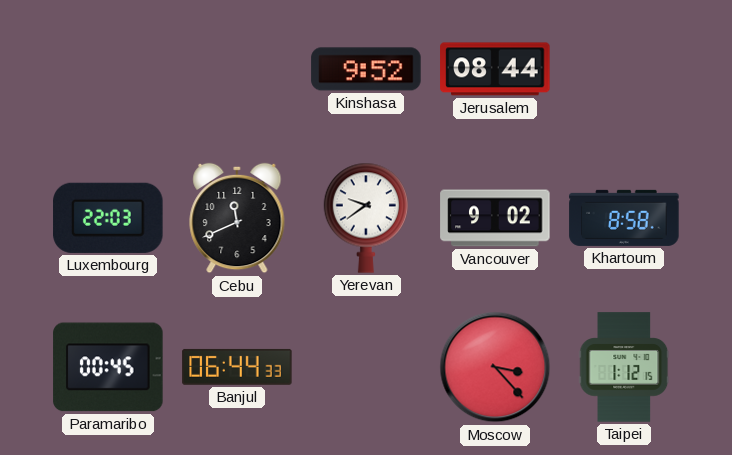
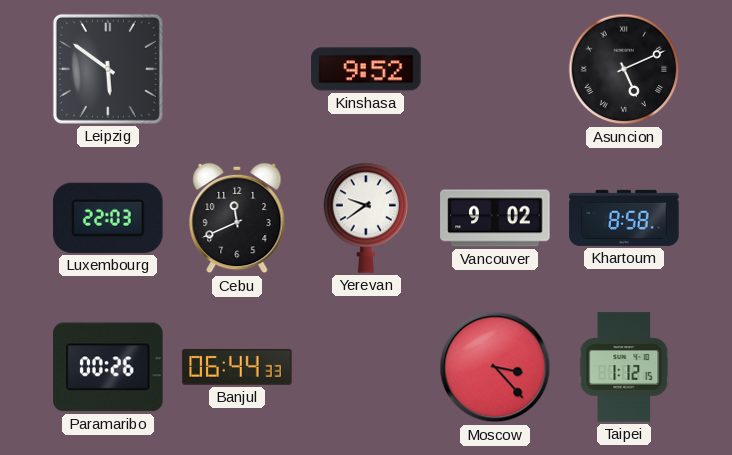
Leipzig: none -> 5:51 (108, 69)
Jerusalem: 08:44 -> none (495, 69)
Asuncion: none -> 5:11 (624, 69)
Paramaribo: 00:45 -> 00:26 (108, 367)
